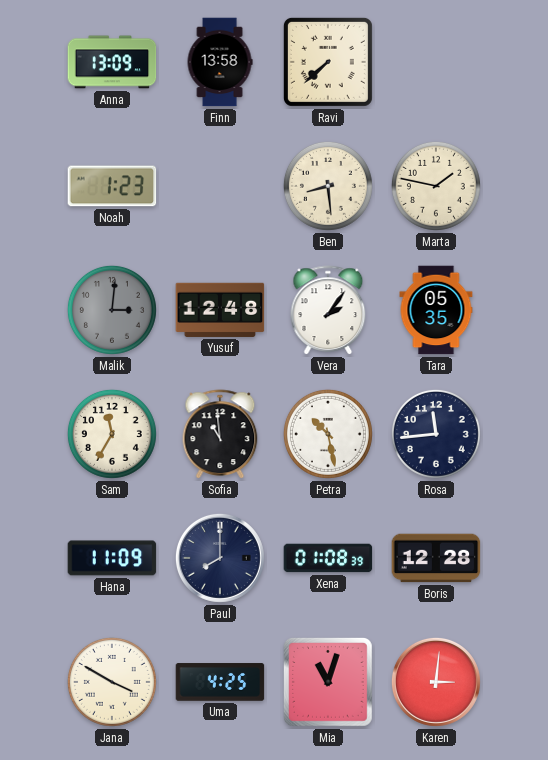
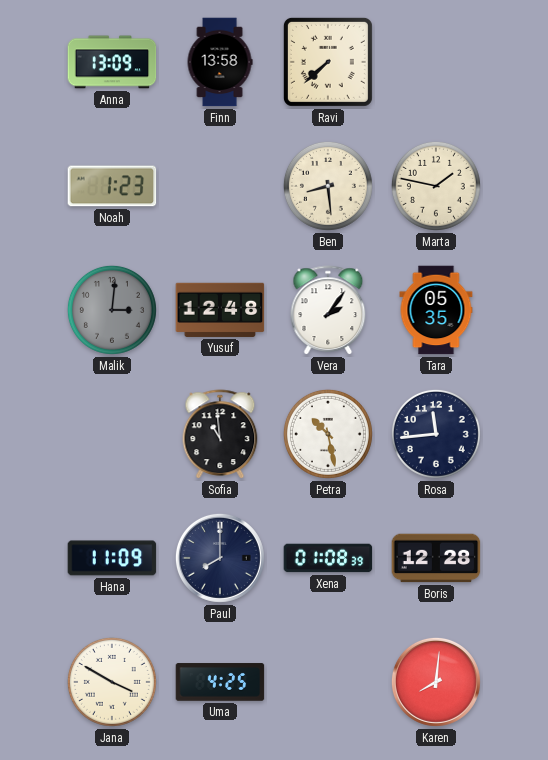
Sam: 11:35 -> none (112, 434)
Mia: 11:03 -> none (328, 682)
Karen: 3:01 -> 8:01 (436, 682)
